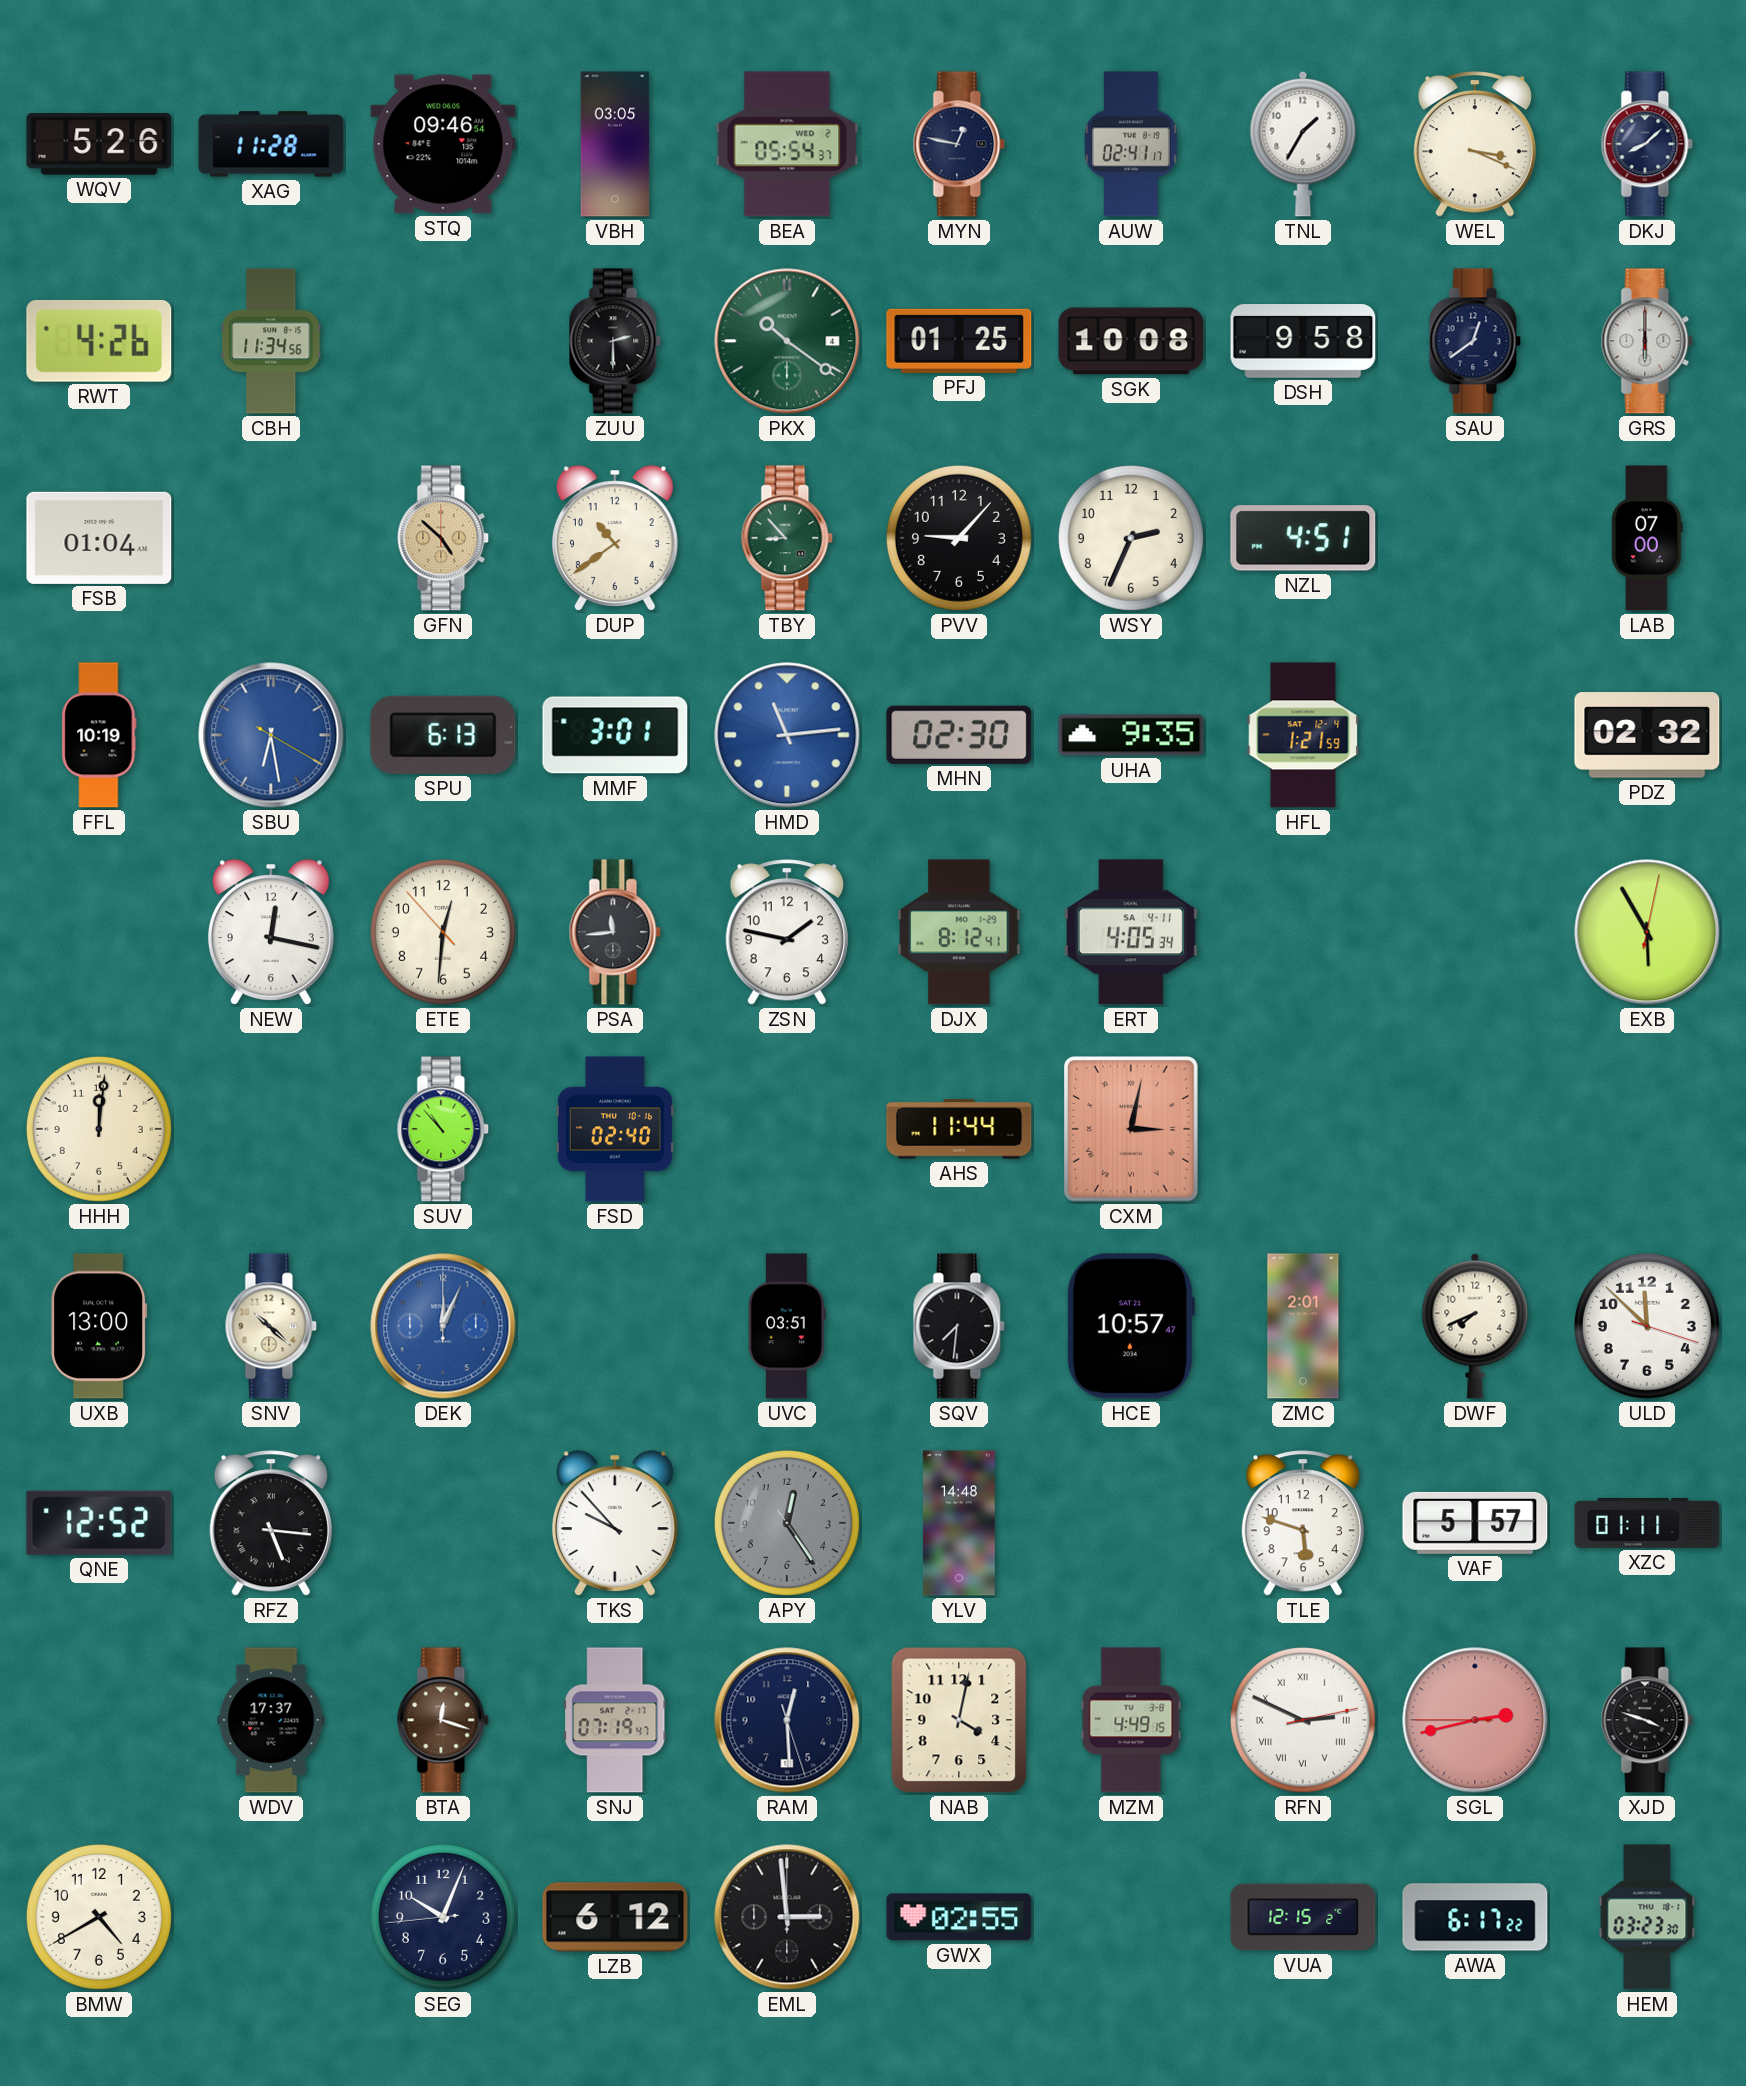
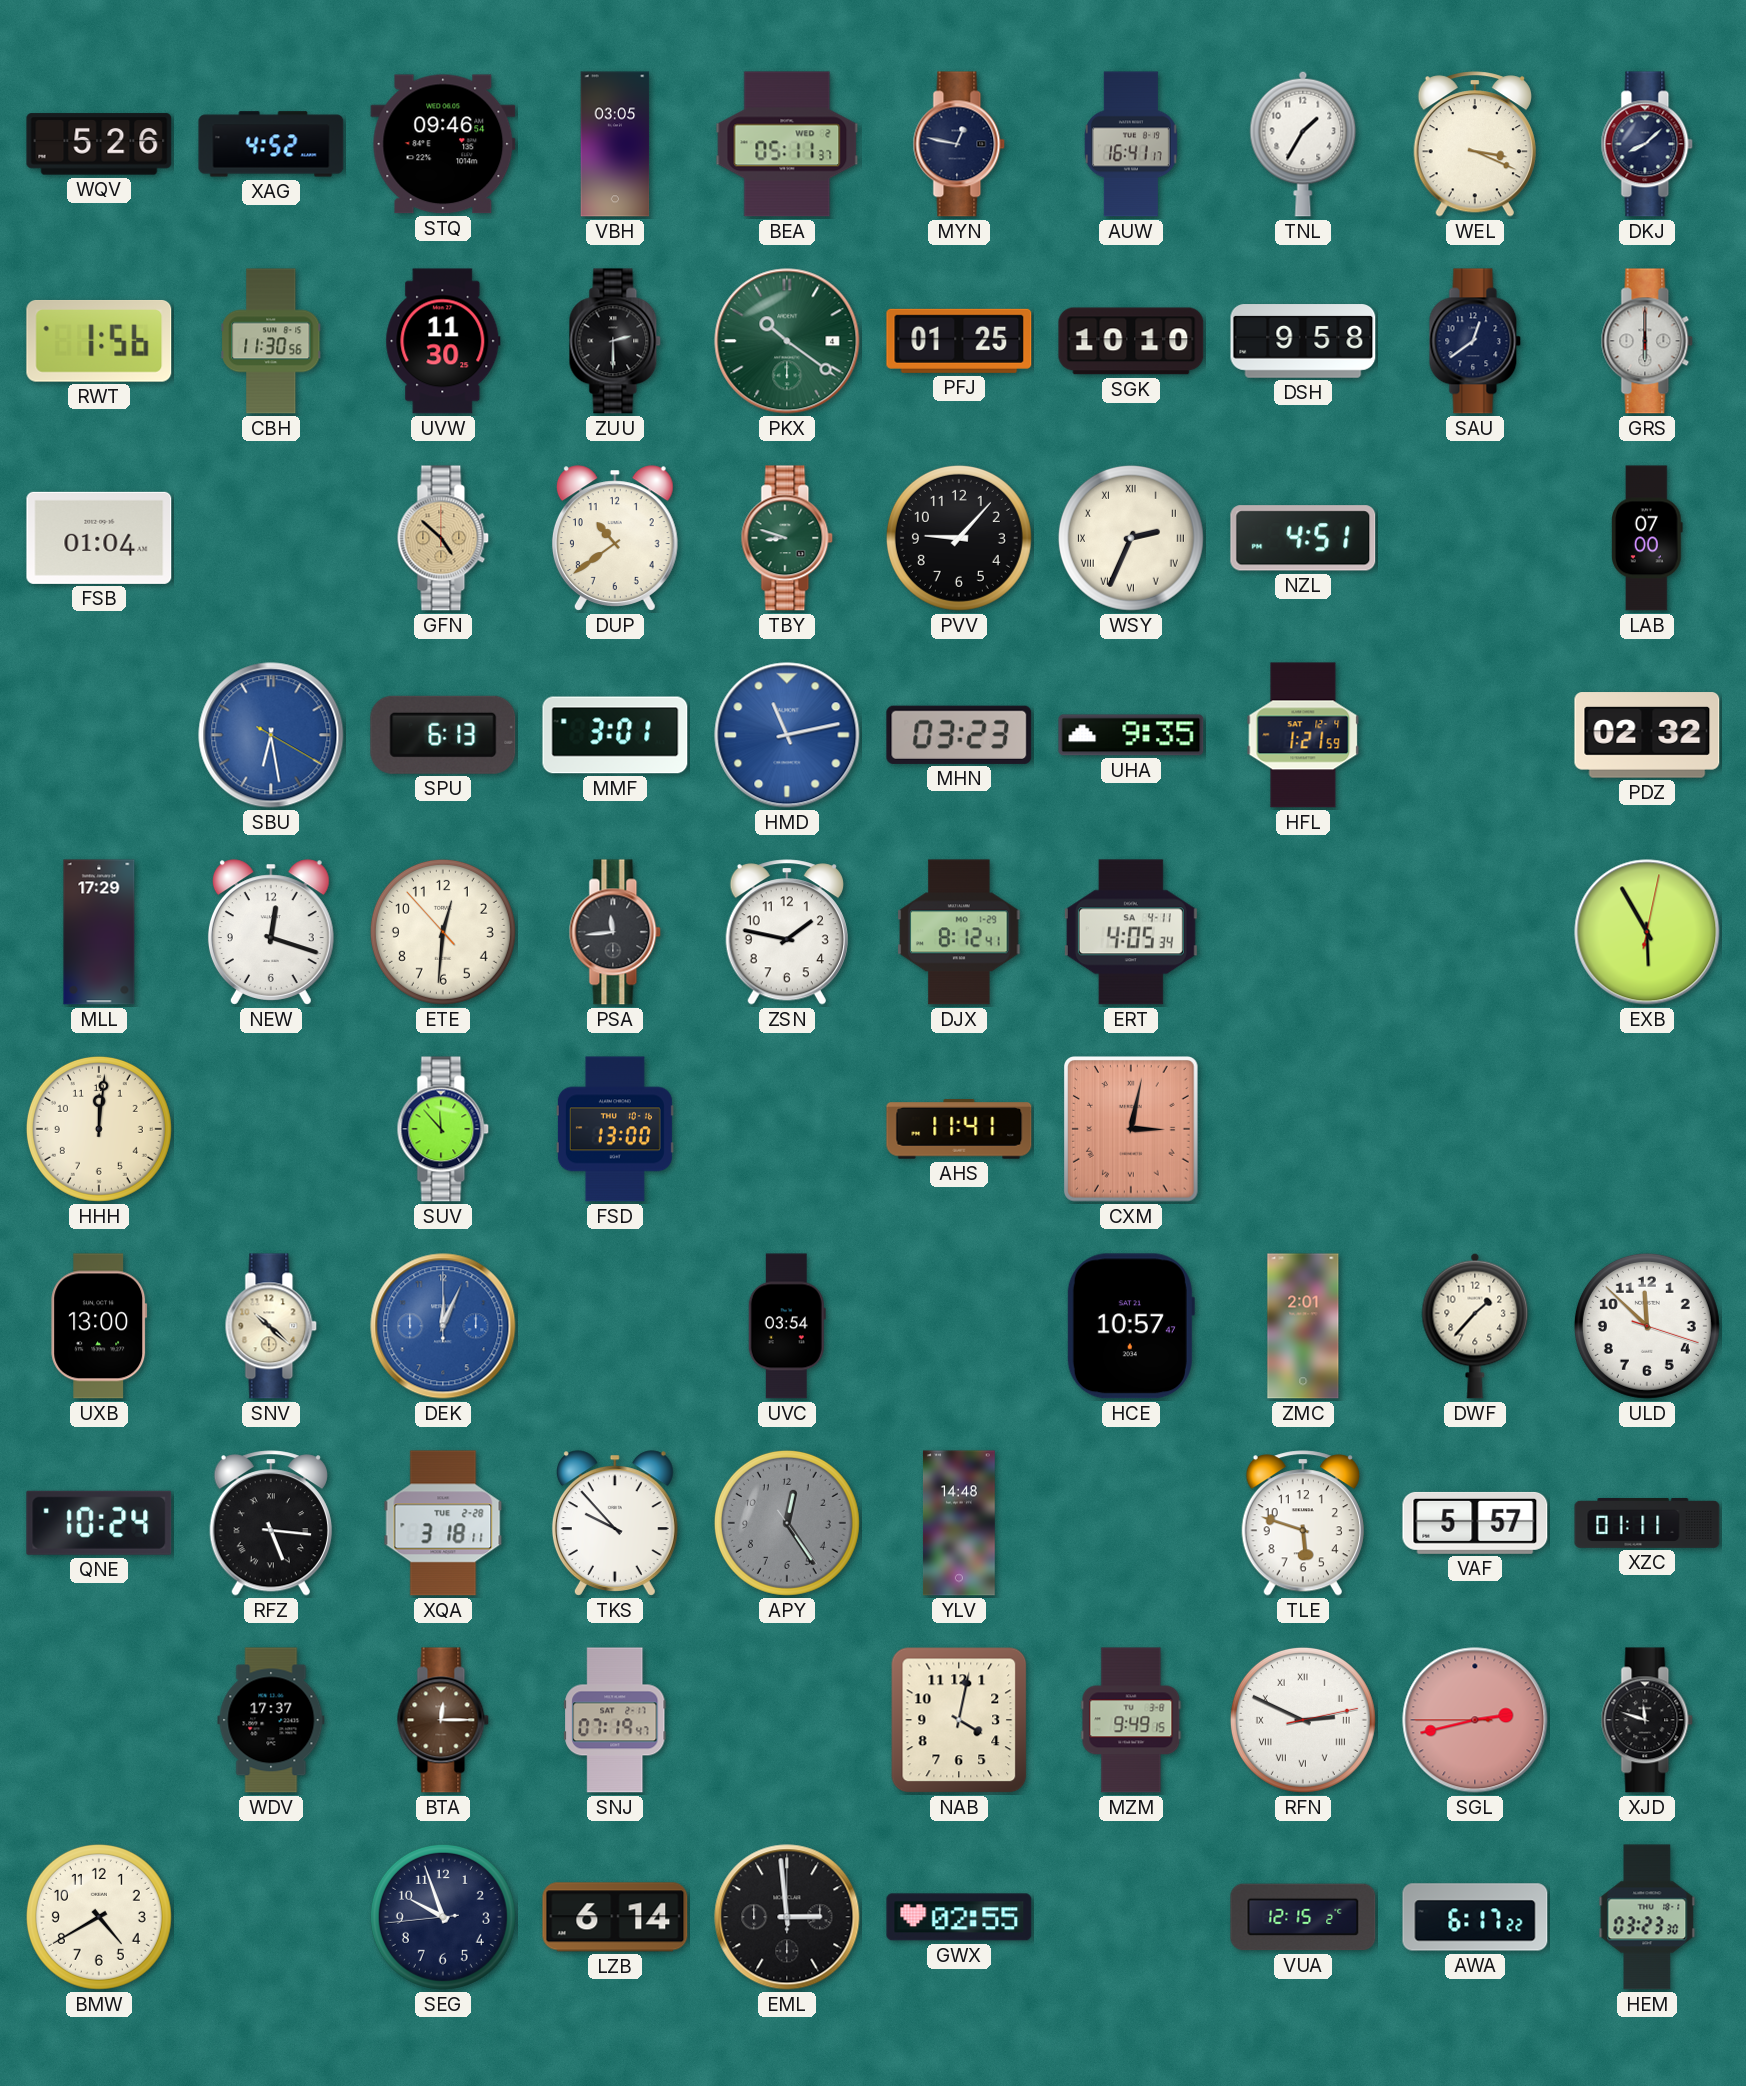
XAG: 11:28 -> 4:52 (271, 144)
BEA: 05:54 -> 05:11 (787, 144)
AUW: 02:41 -> 16:41 (1131, 144)
RWT: 4:26 -> 1:56 (99, 341)
CBH: 11:34 -> 11:30 (271, 341)
UVW: none -> 11:30 (443, 341)
SGK: 10:08 -> 10:10 (1131, 341)
TBY: 8:53 -> 8:48 (787, 538)
WSY numerals: Arabic -> Roman (1131, 538)
FFL: 10:19 -> none (99, 735)
HMD: 11:14 -> 11:13 (787, 735)
MHN: 02:30 -> 03:23 (959, 735)
MLL: none -> 17:29 (99, 932)
NEW: 12:17 -> 12:18 (271, 932)
SUV: 10:53 -> 11:53 (443, 1129)
FSD: 02:40 -> 13:00 (615, 1129)
AHS: 11:44 -> 11:41 (959, 1129)
UVC: 03:51 -> 03:54 (787, 1326)
SQV: 7:31 -> none (959, 1326)
DWF: 7:41 -> 1:37 (1475, 1326)
QNE: 12:52 -> 10:24 (99, 1523)
XQA: none -> 3:18 (443, 1523)
BTA: 12:18 -> 12:15 (443, 1720)
RAM: 12:29 -> none (787, 1720)
MZM: 4:49 -> 9:49 (1131, 1720)
XJD: 3:48 -> 11:48 (1647, 1720)
SEG: 10:03 -> 9:56 (443, 1917)
LZB: 6:12 -> 6:14 (615, 1917)
